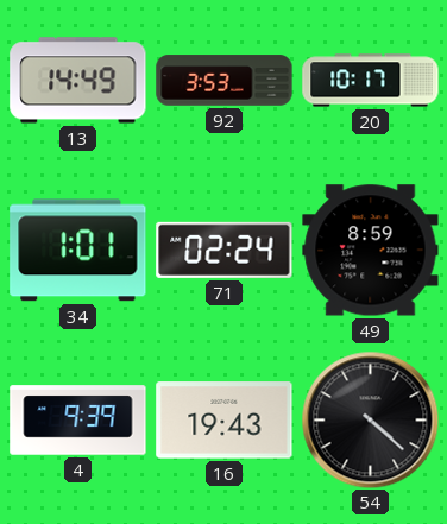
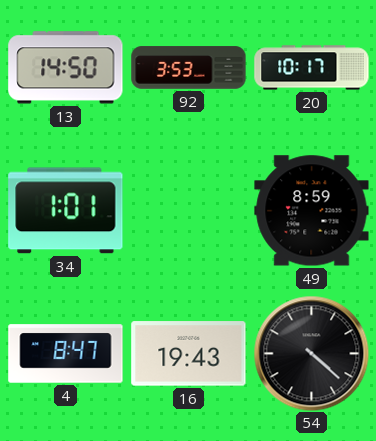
13: 14:49 -> 14:50 (66, 68)
71: 02:24 -> none (225, 250)
4: 9:39 -> 8:47 (66, 354)
